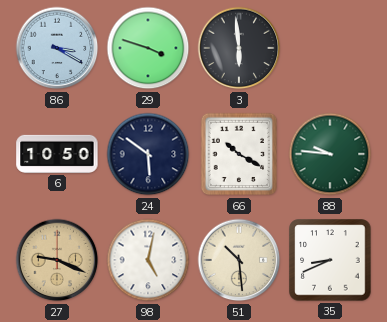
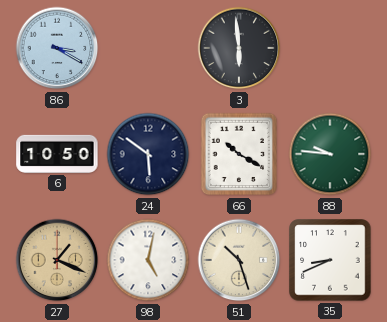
29: 3:48 -> none (148, 48)
27: 9:19 -> 1:19 (57, 260)
51: 10:29 -> 10:27 (239, 260)
